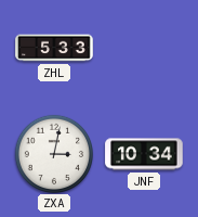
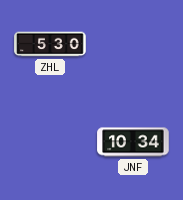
ZHL: 5:33 -> 5:30 (50, 44)
ZXA: 3:02 -> none (53, 153)
